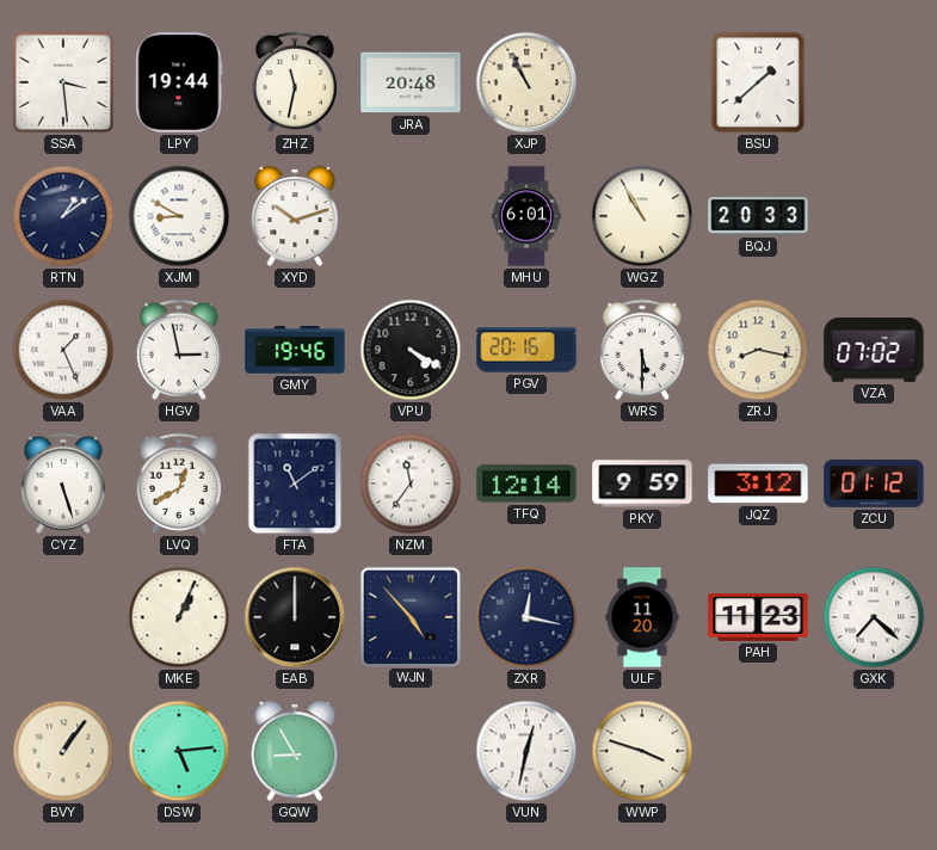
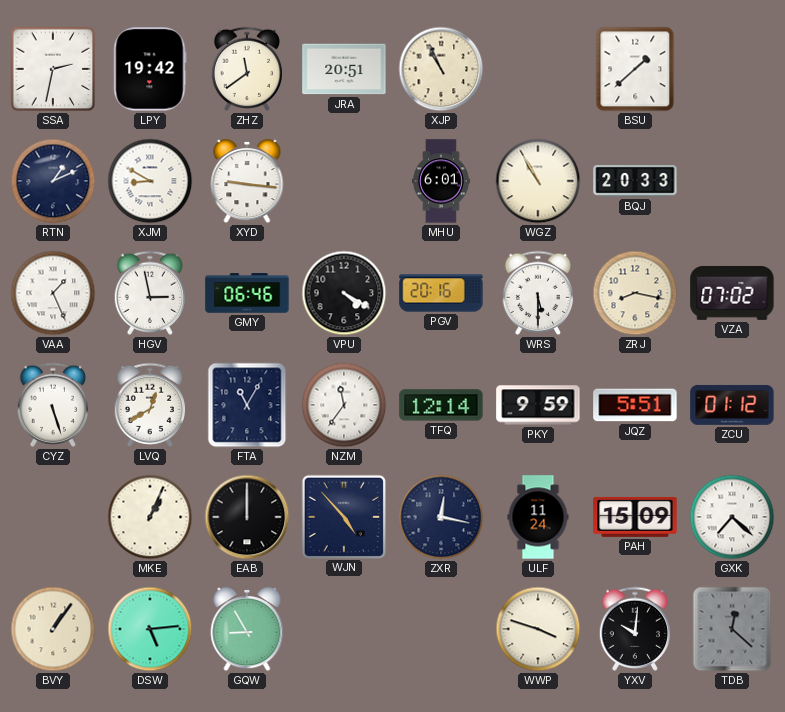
SSA: 3:29 -> 2:32 (53, 69)
LPY: 19:44 -> 19:42 (150, 69)
ZHZ: 11:32 -> 11:39 (246, 69)
JRA: 20:48 -> 20:51 (344, 69)
RTN: 1:09 -> 1:11 (53, 181)
XYD: 10:12 -> 9:16 (247, 181)
GMY: 19:46 -> 06:46 (247, 293)
FTA: 11:09 -> 11:05 (247, 405)
JQZ: 3:12 -> 5:51 (635, 405)
ULF: 11:20 -> 11:24 (538, 517)
PAH: 11:23 -> 15:09 (635, 517)
VUN: 12:32 -> none (526, 751)
YXV: none -> 10:01 (634, 629)
TDB: none -> 12:22 (732, 629)
